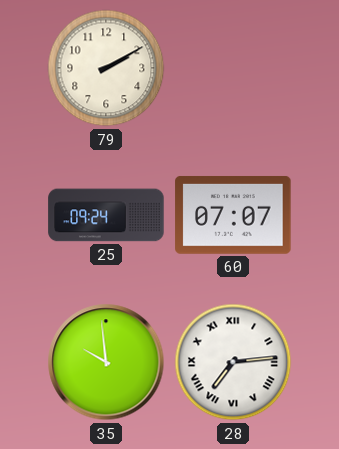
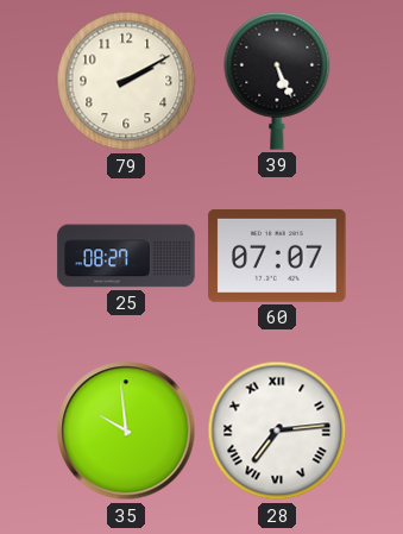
39: none -> 5:26 (277, 81)
25: 09:24 -> 08:27 (126, 256)
